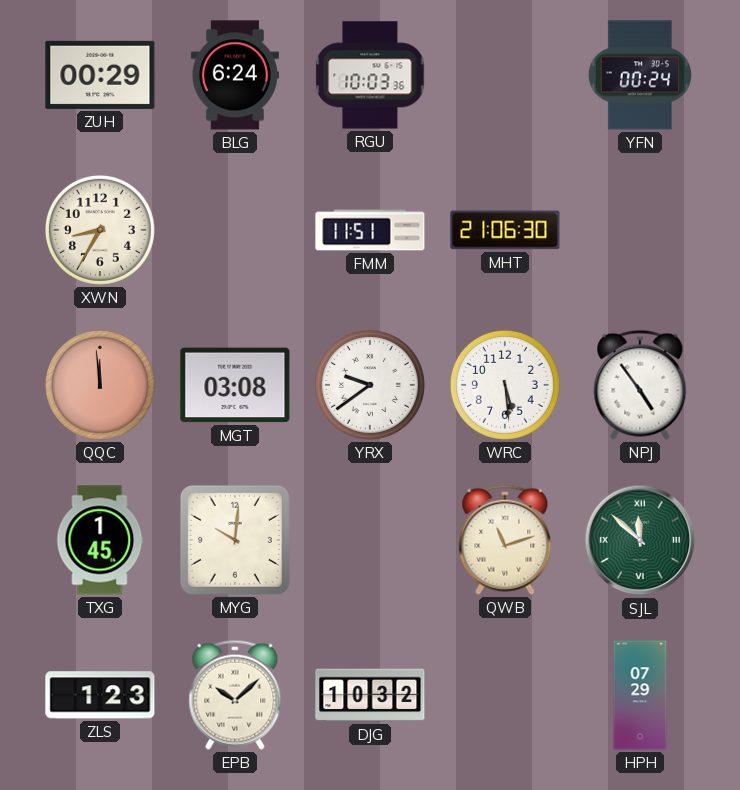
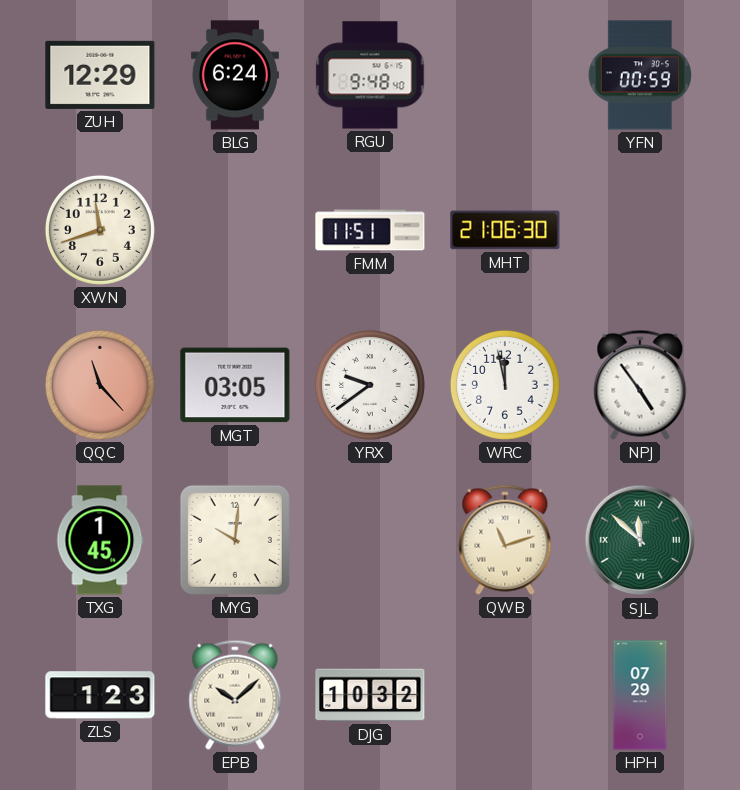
ZUH: 00:29 -> 12:29 (100, 75)
RGU: 10:03 -> 9:48 (370, 75)
YFN: 00:24 -> 00:59 (640, 75)
XWN: 8:35 -> 11:42 (100, 230)
QQC: 11:59 -> 11:23 (100, 385)
MGT: 03:08 -> 03:05 (235, 385)
WRC: 5:29 -> 11:58 (505, 385)
